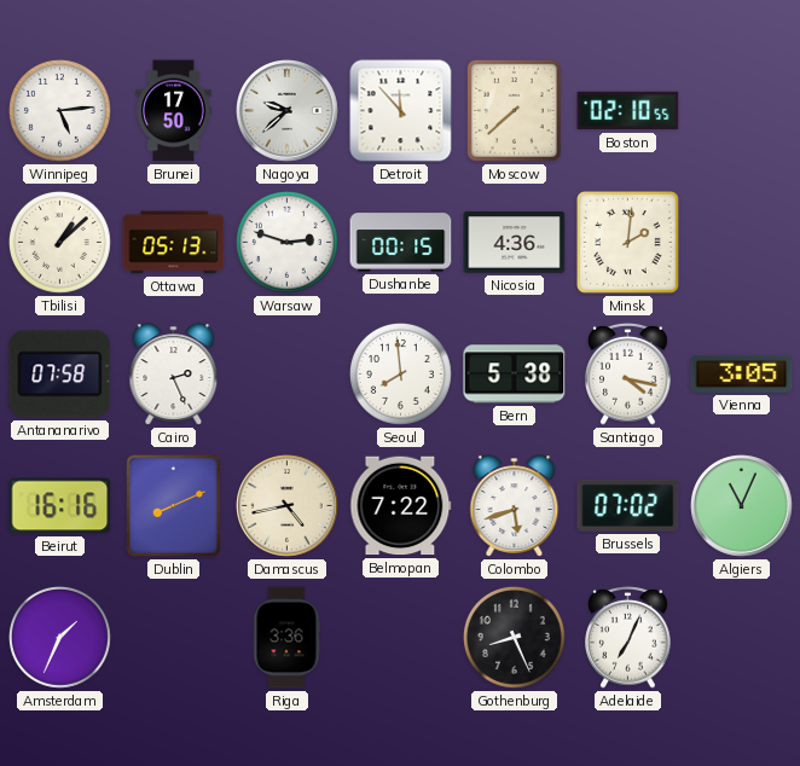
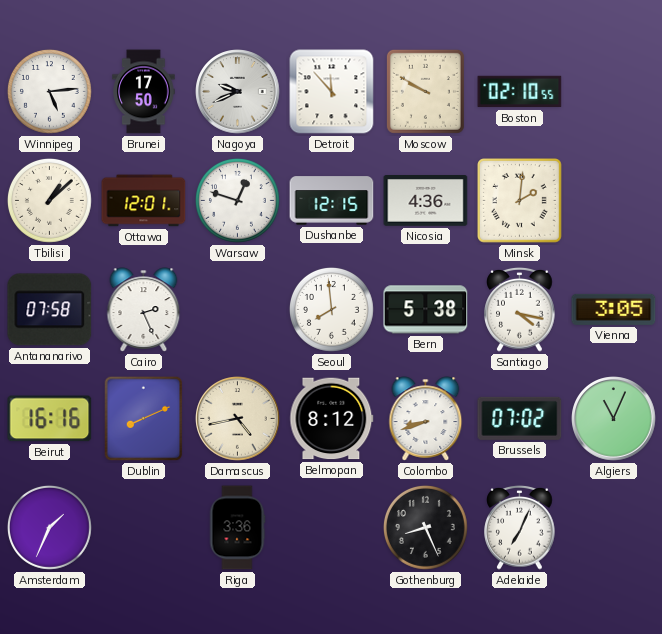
Nagoya: 9:38 -> 9:41 (238, 92)
Moscow: 7:38 -> 9:50 (425, 91)
Ottawa: 05:13 -> 12:01 (144, 201)
Warsaw: 2:48 -> 12:48 (237, 200)
Dushanbe: 00:15 -> 12:15 (332, 201)
Belmopan: 7:22 -> 8:12 (332, 419)
Colombo: 5:42 -> 8:42 (426, 419)
